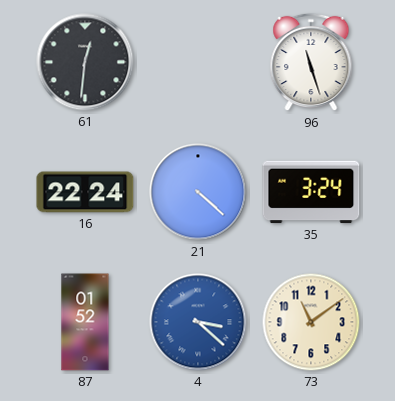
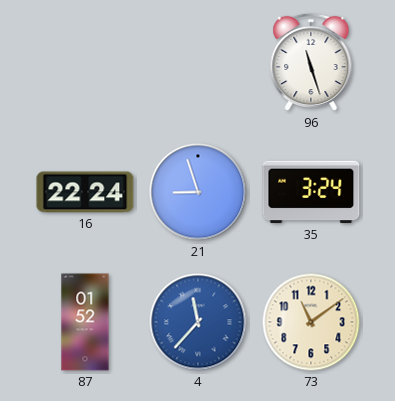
61: 12:31 -> none (85, 62)
21: 4:22 -> 8:57 (198, 192)
4: 3:22 -> 11:37 (198, 322)
